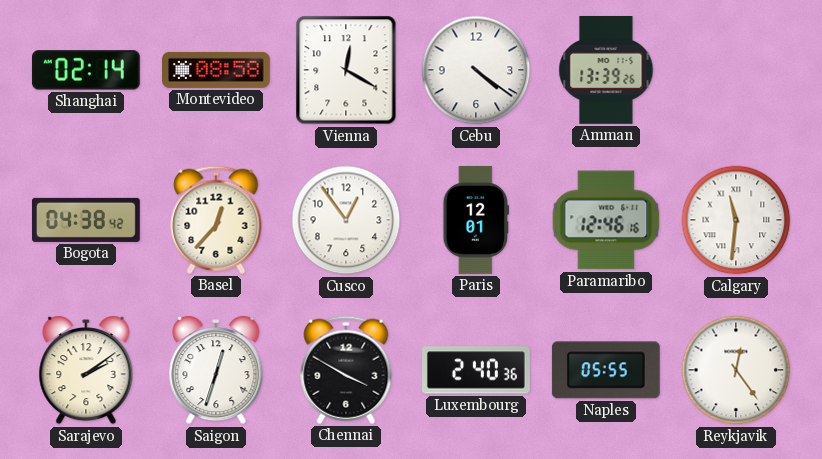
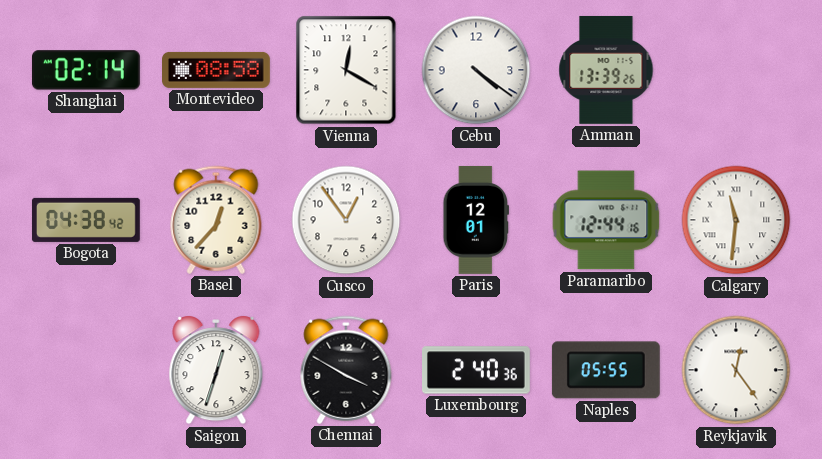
Paramaribo: 12:46 -> 12:44 (606, 220)
Sarajevo: 2:09 -> none (86, 370)
